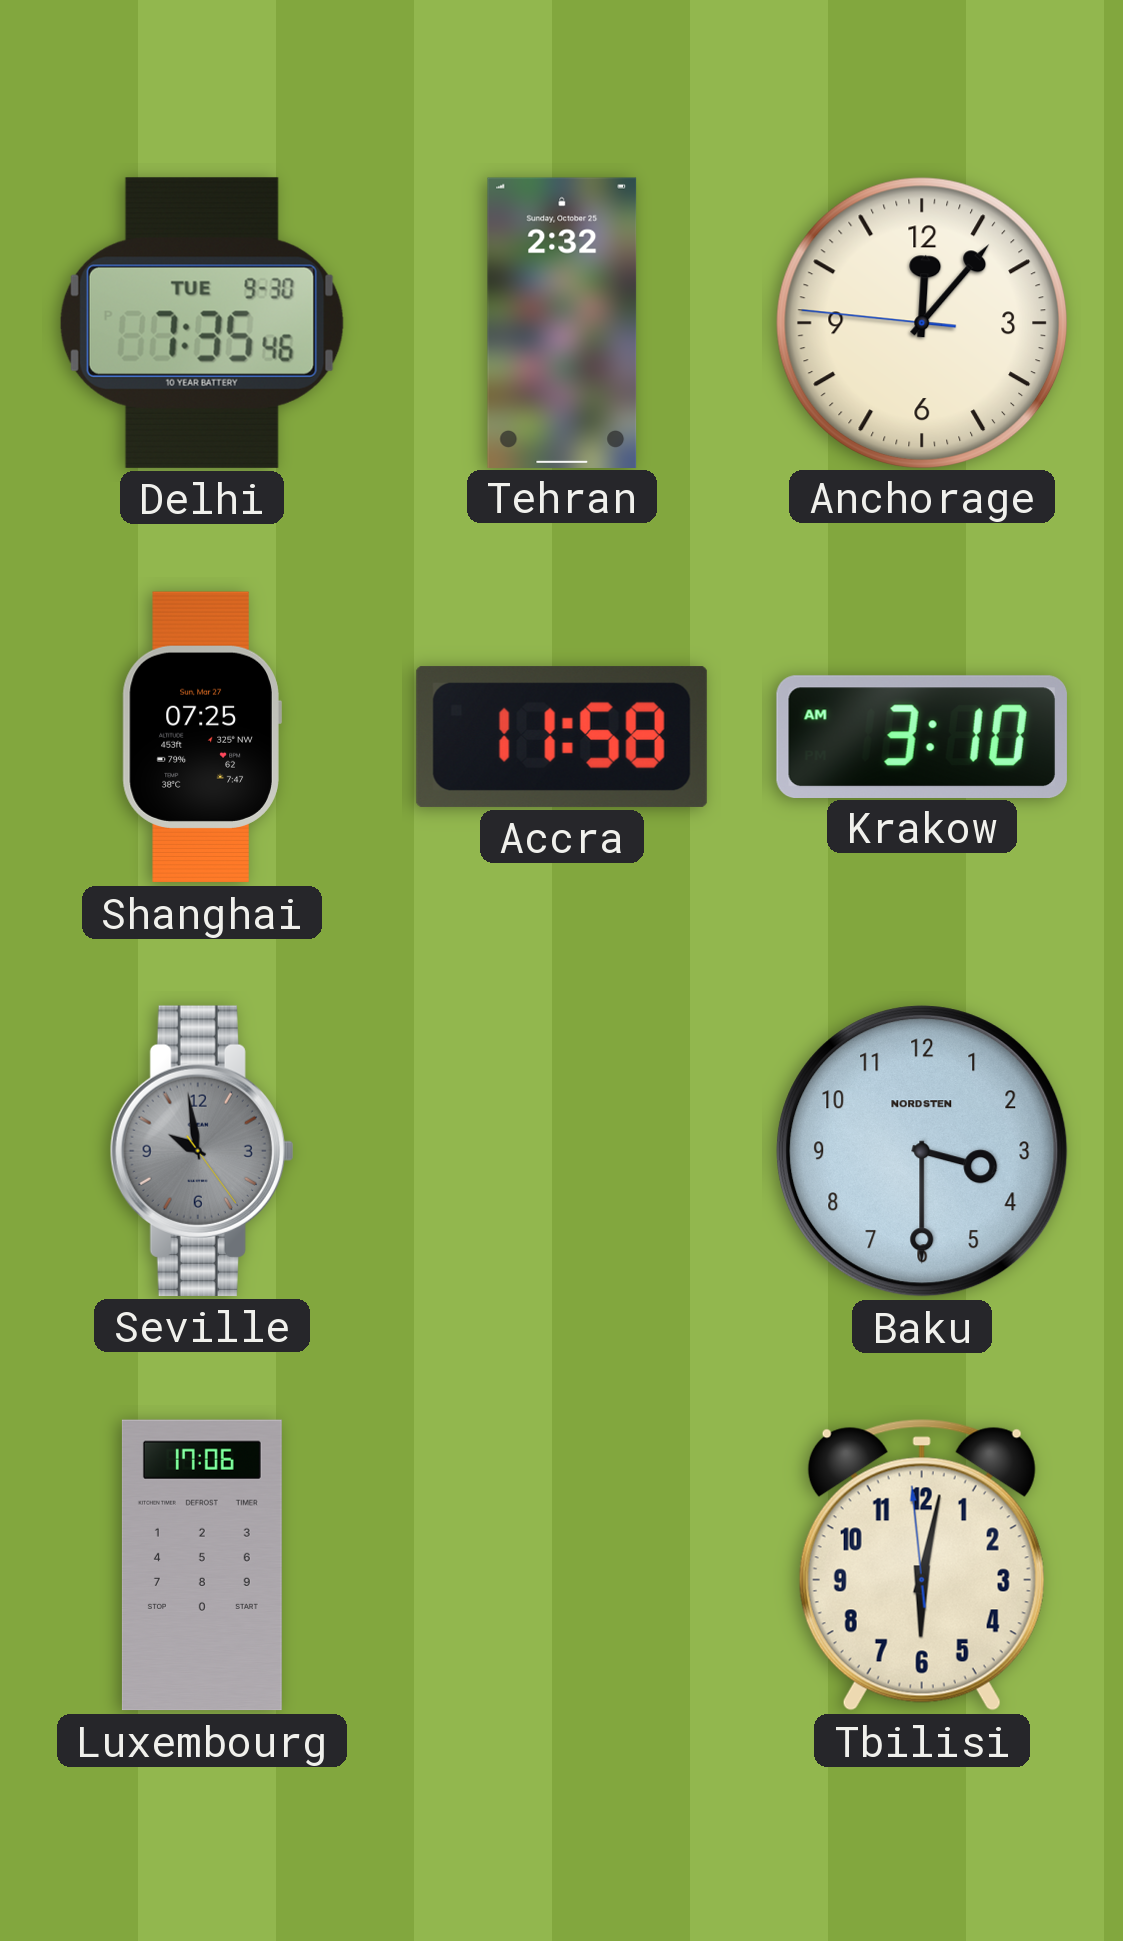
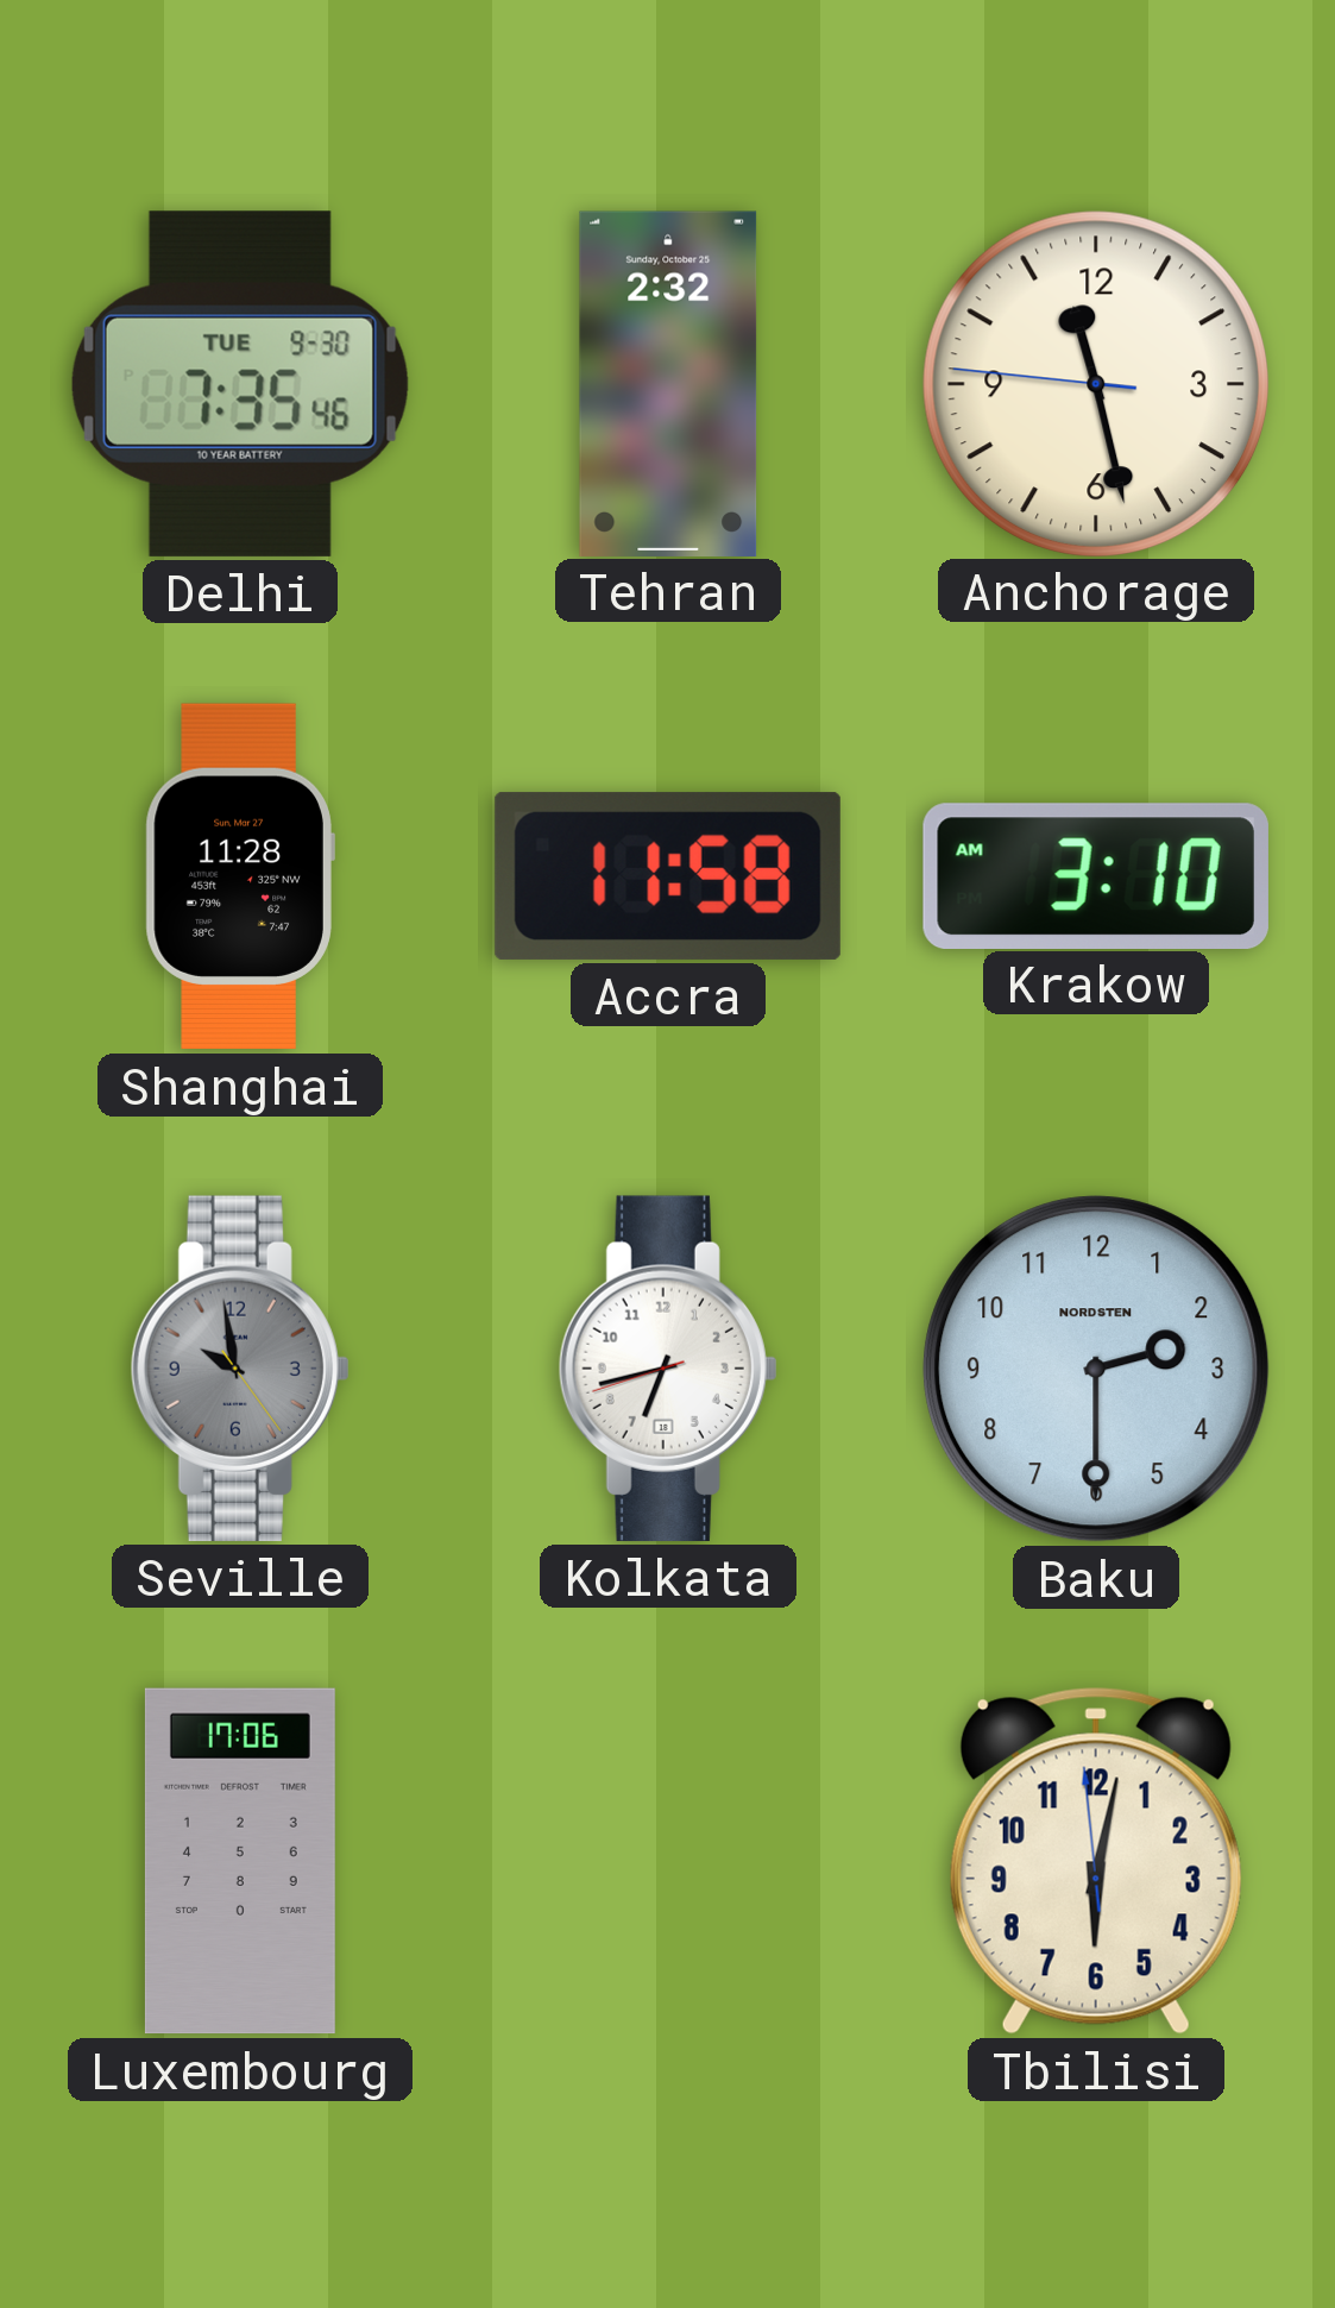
Anchorage: 12:06 -> 11:27 (1095, 383)
Shanghai: 07:25 -> 11:28 (240, 876)
Kolkata: none -> 6:42 (668, 1369)
Baku: 3:30 -> 2:30 (1096, 1369)
